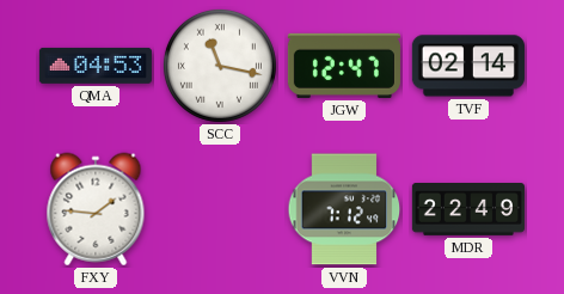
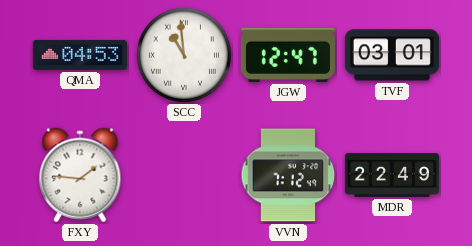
SCC: 11:17 -> 10:59 (184, 55)
TVF: 02:14 -> 03:01 (392, 55)
